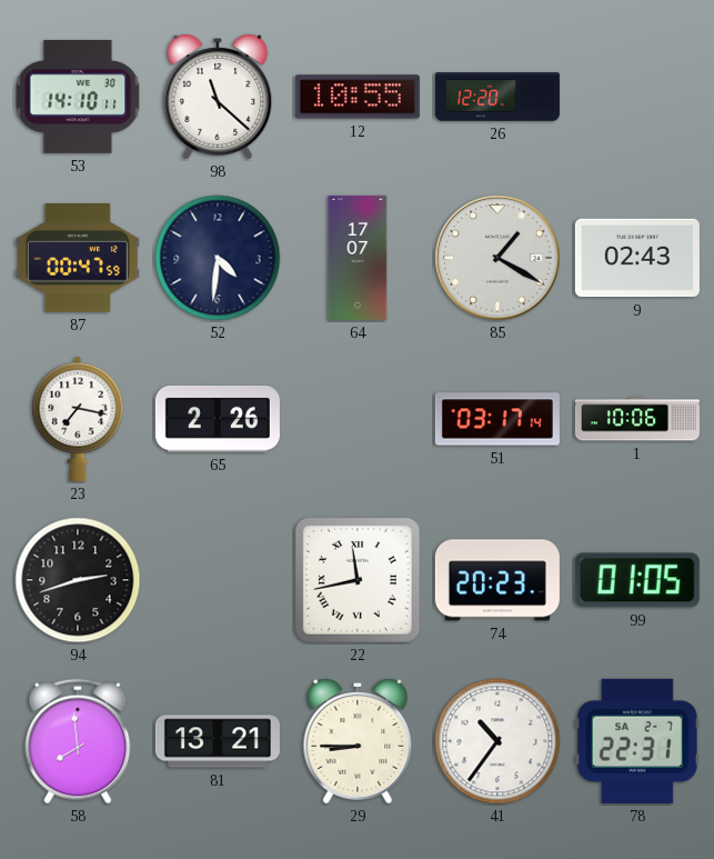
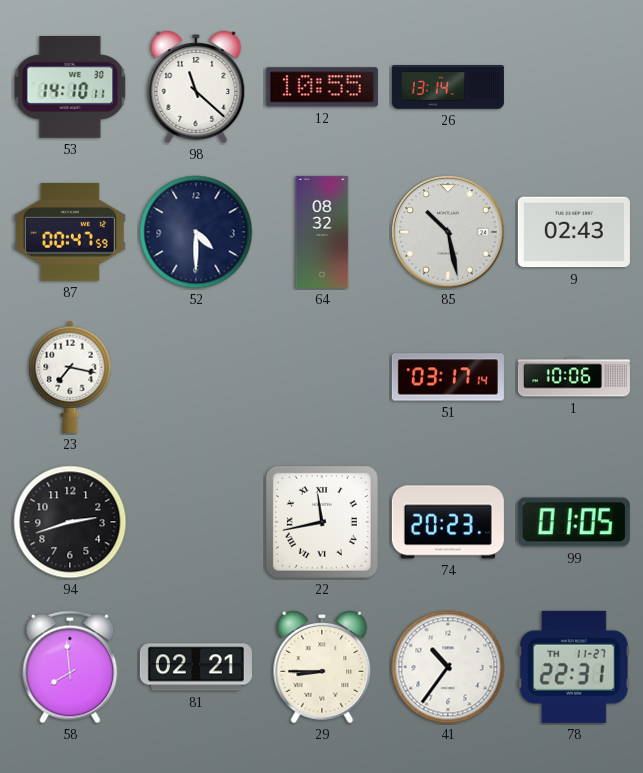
26: 12:20 -> 13:14 (448, 87)
52: 4:31 -> 4:30 (196, 232)
64: 17:07 -> 08:32 (322, 232)
85: 1:20 -> 10:28 (448, 232)
65: 2:26 -> none (218, 419)
81: 13:21 -> 02:21 (196, 667)
78 date: SA 2-7 -> TH 11-27 (574, 667)
